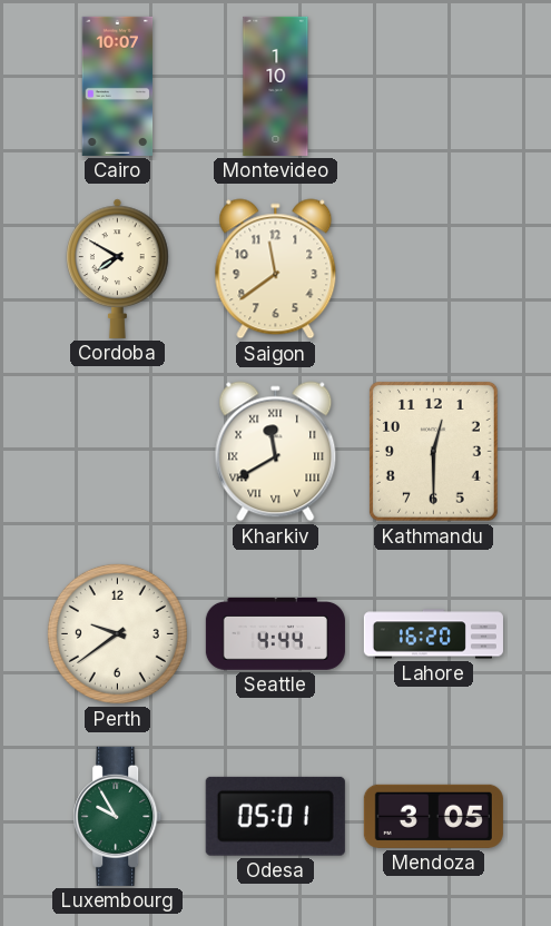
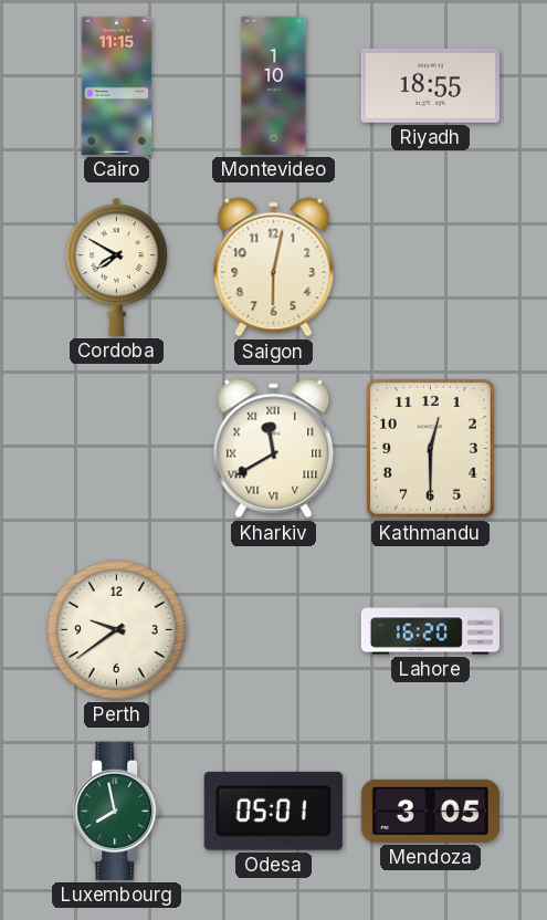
Cairo: 10:07 -> 11:15 (117, 85)
Riyadh: none -> 18:55 (430, 85)
Saigon: 11:39 -> 6:02 (274, 268)
Seattle: 4:44 -> none (275, 634)
Luxembourg: 9:55 -> 7:58 (117, 811)
